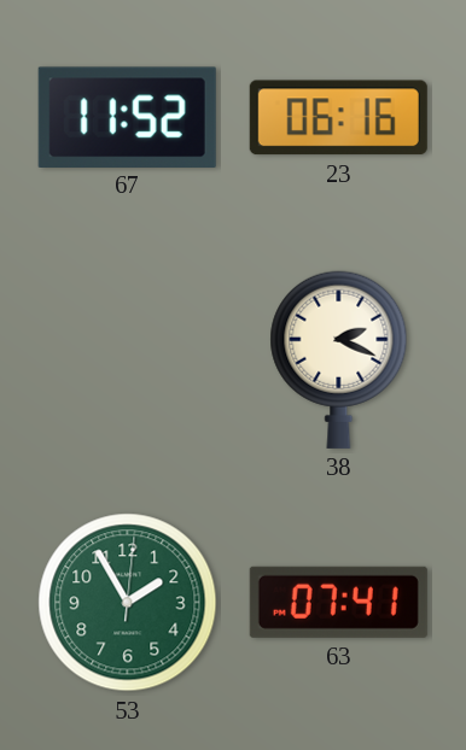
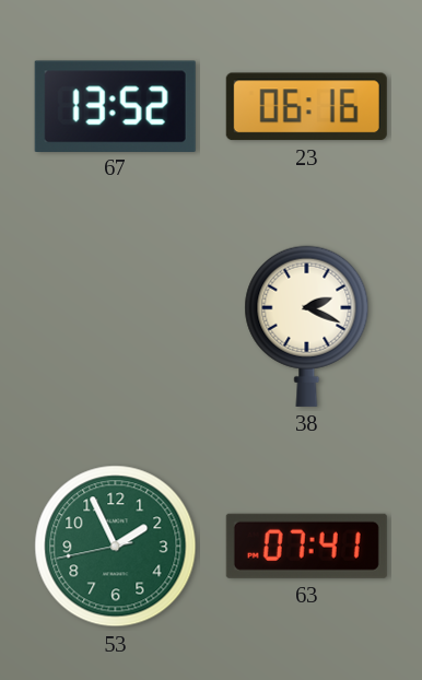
67: 11:52 -> 13:52 (115, 106)
53: 1:55:01 -> 1:55:43 (116, 547)
